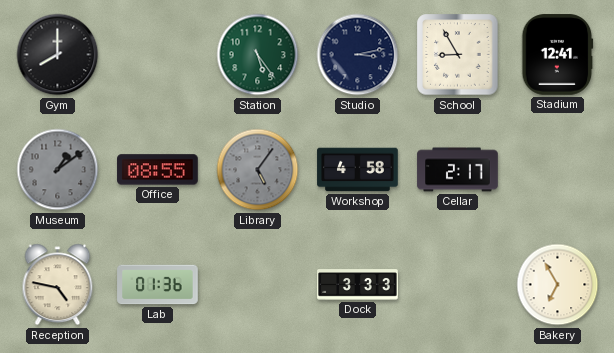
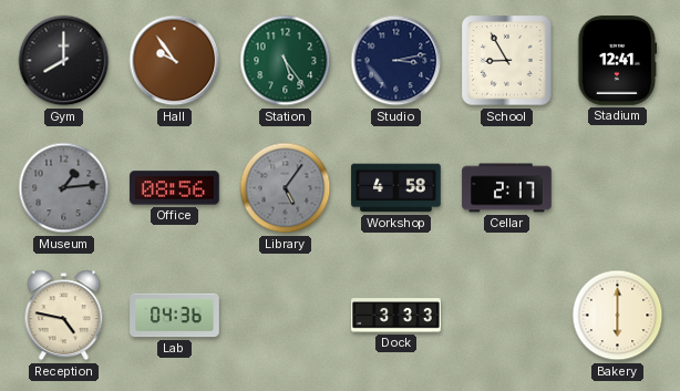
Hall: none -> 9:54 (175, 61)
Museum: 1:09 -> 1:14 (64, 188)
Office: 08:55 -> 08:56 (175, 188)
Lab: 01:36 -> 04:36 (175, 316)
Bakery: 6:55 -> 6:00 (618, 316)
